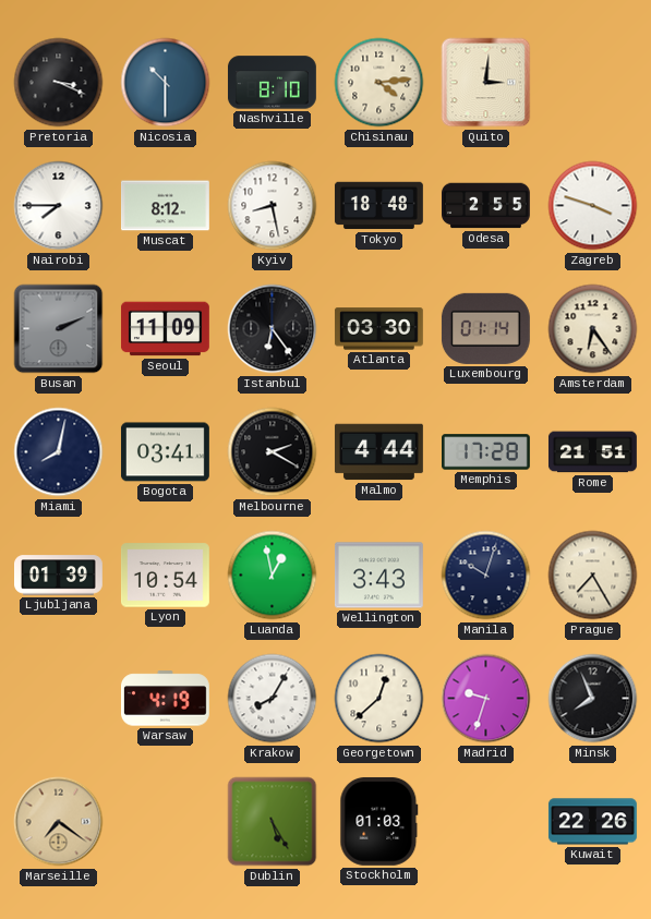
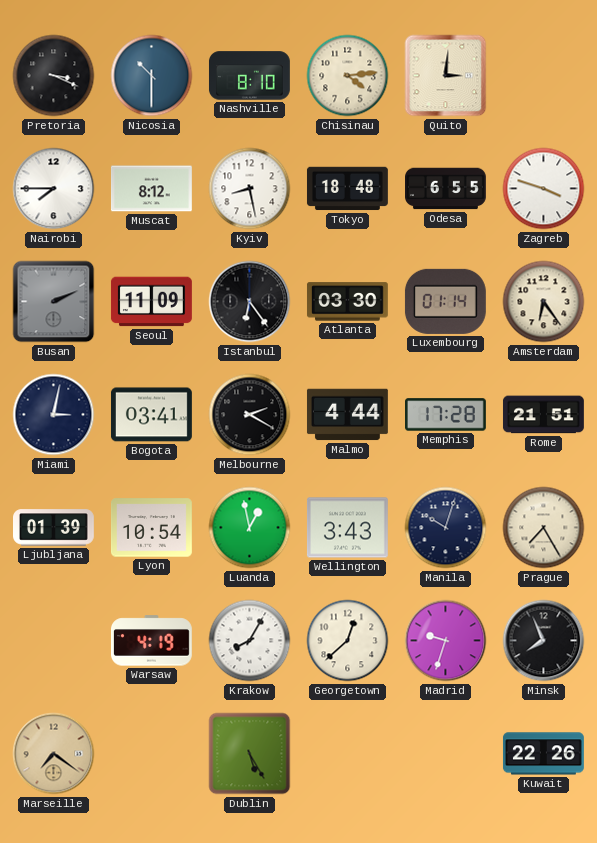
Odesa: 2:55 -> 6:55 (446, 189)
Miami: 8:02 -> 3:02 (54, 415)
Stockholm: 01:03 -> none (379, 821)
